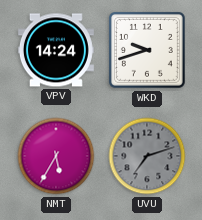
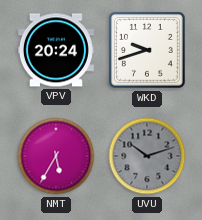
VPV: 14:24 -> 20:24 (56, 50)
UVU: 7:12 -> 10:12 (147, 156)
